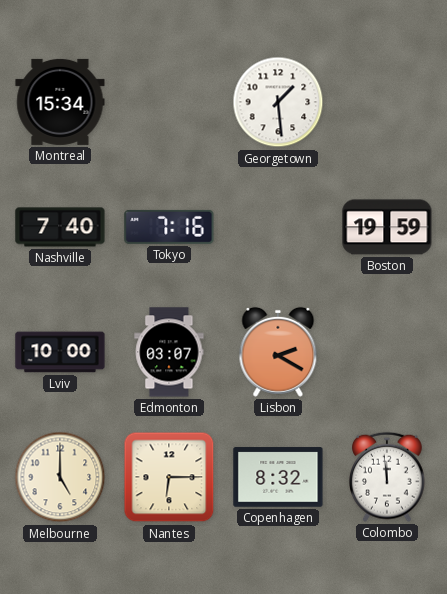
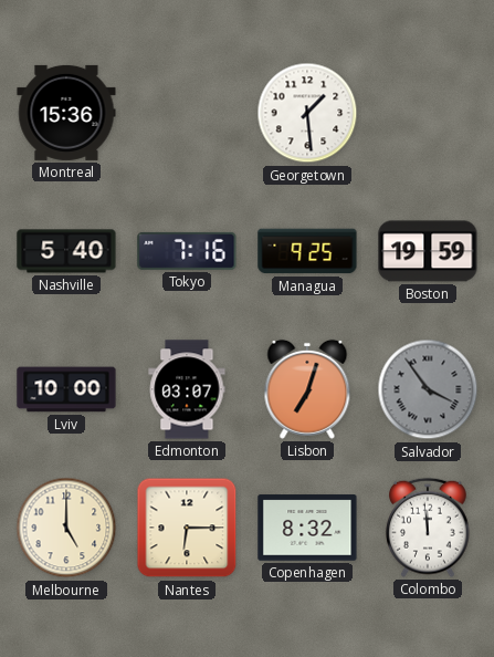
Montreal: 15:34 -> 15:36 (66, 113)
Nashville: 7:40 -> 5:40 (66, 251)
Managua: none -> 9:25 (307, 251)
Lisbon: 2:20 -> 7:03 (307, 389)
Salvador: none -> 3:54 (428, 389)
